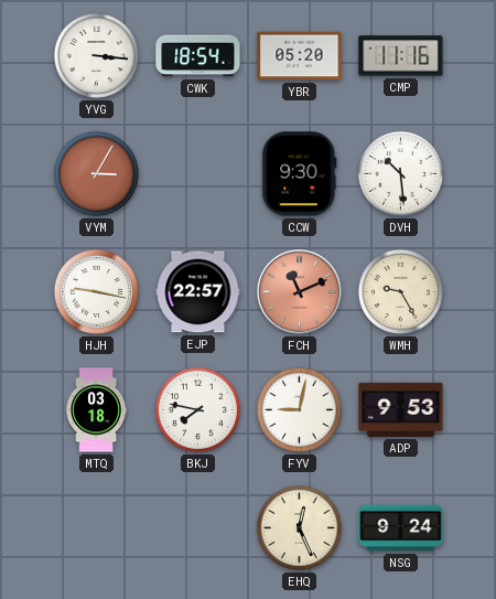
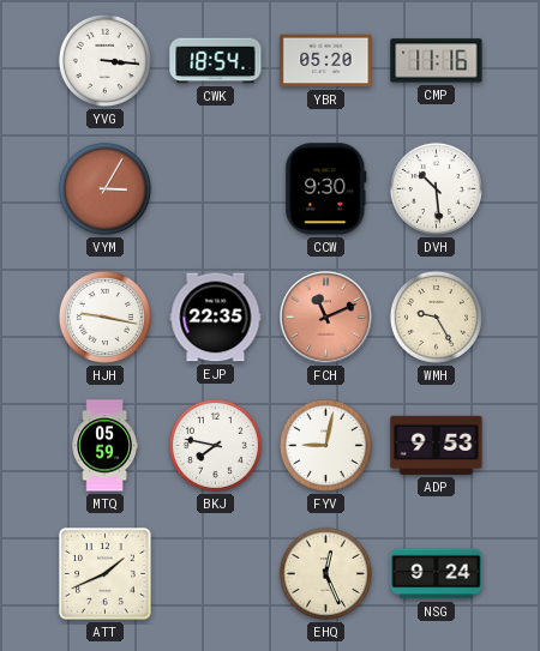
EJP: 22:57 -> 22:35 (216, 318)
MTQ: 03:18 -> 05:59 (104, 446)
ATT: none -> 1:41 (106, 574)
